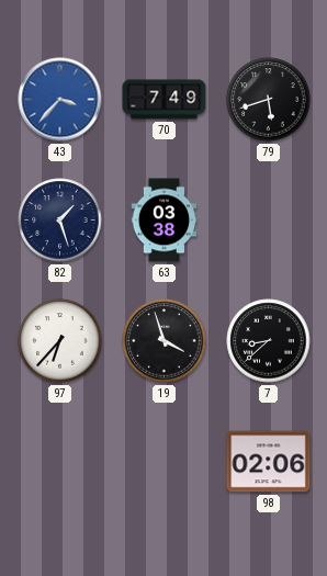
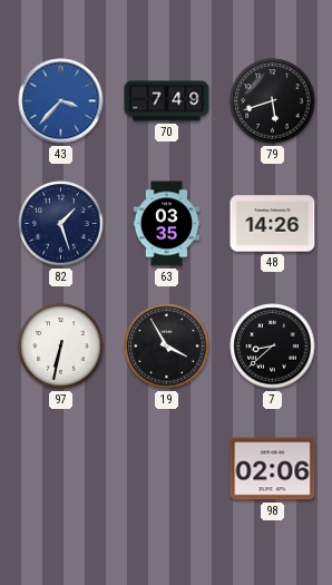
63: 03:38 -> 03:35 (167, 224)
48: none -> 14:26 (273, 224)
97: 6:37 -> 6:32 (61, 347)
19: 3:57 -> 3:55 (167, 347)
